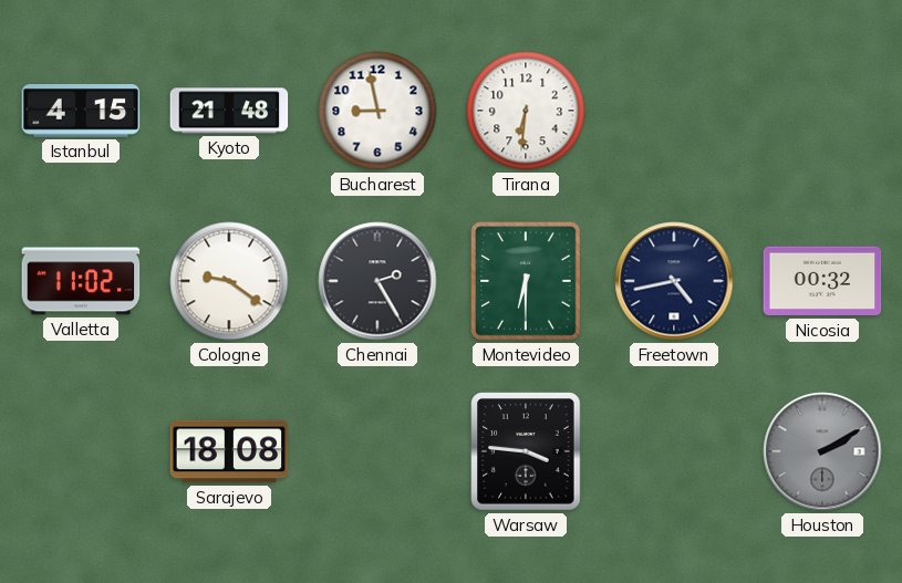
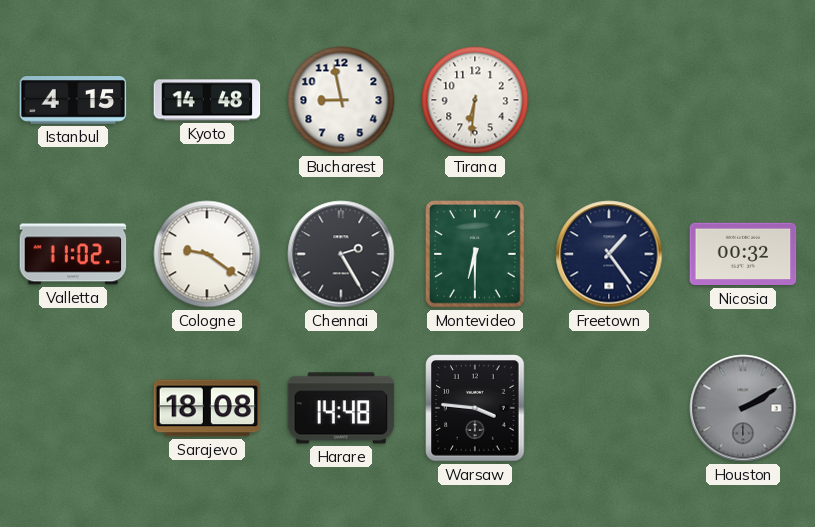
Kyoto: 21:48 -> 14:48 (207, 100)
Freetown: 4:43 -> 1:24 (609, 254)
Harare: none -> 14:48 (341, 408)
